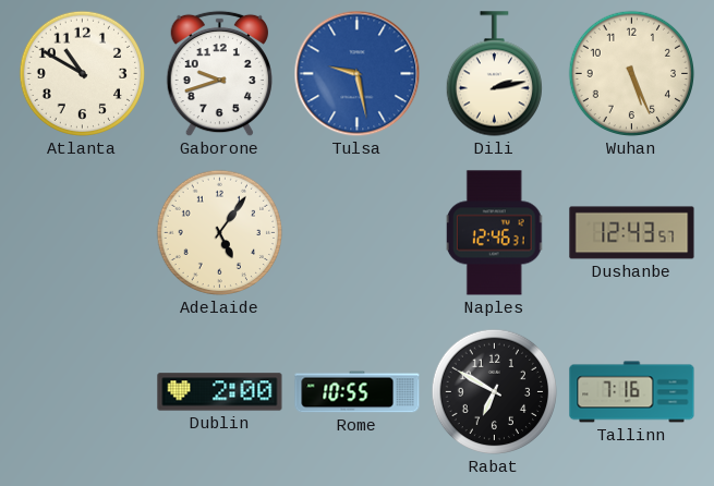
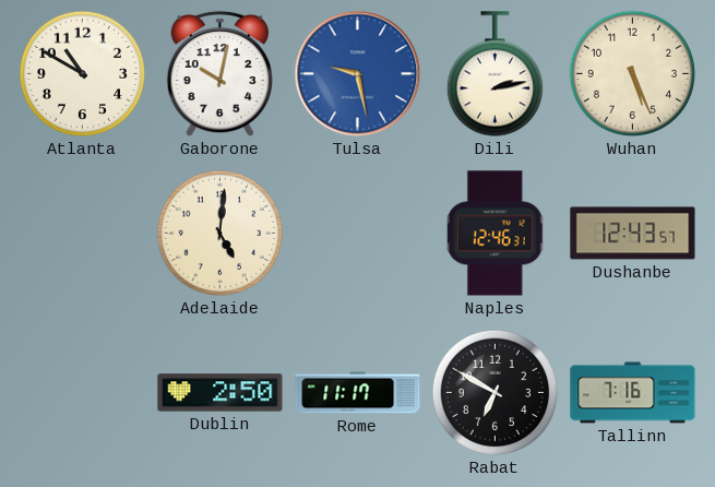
Gaborone: 9:42 -> 10:02 (219, 74)
Adelaide: 5:06 -> 5:01 (221, 234)
Dublin: 2:00 -> 2:50 (221, 393)
Rome: 10:55 -> 11:17 (358, 393)
